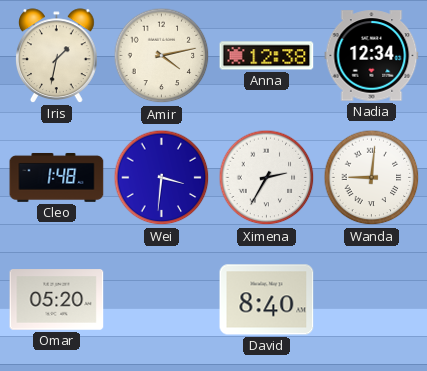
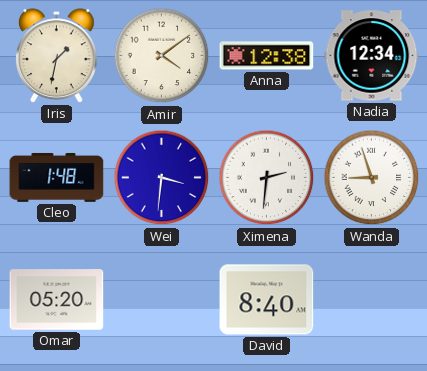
Amir: 4:13 -> 4:09 (162, 56)
Ximena: 2:35 -> 2:31 (267, 178)
Wanda: 9:01 -> 8:57 (372, 178)
